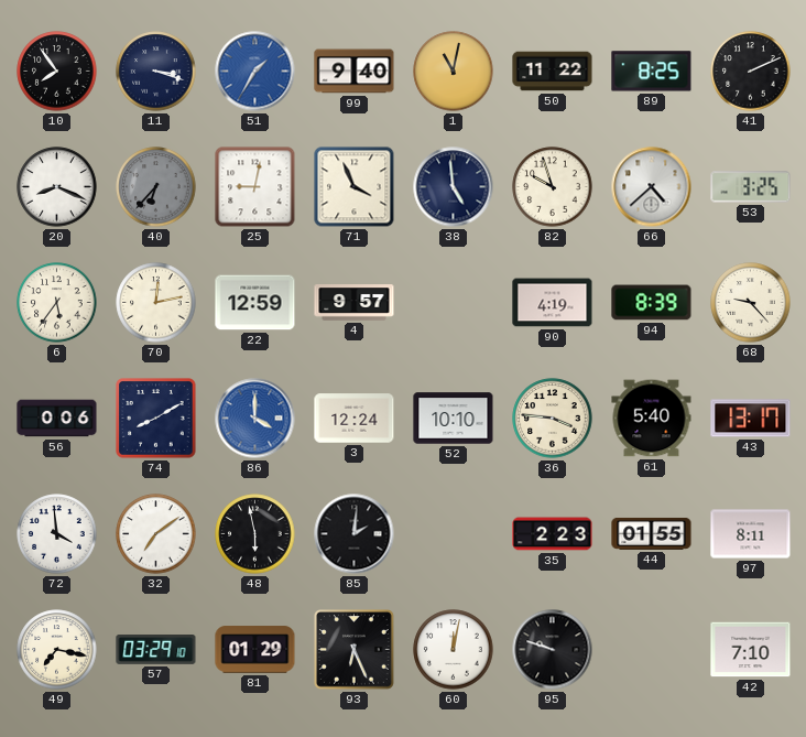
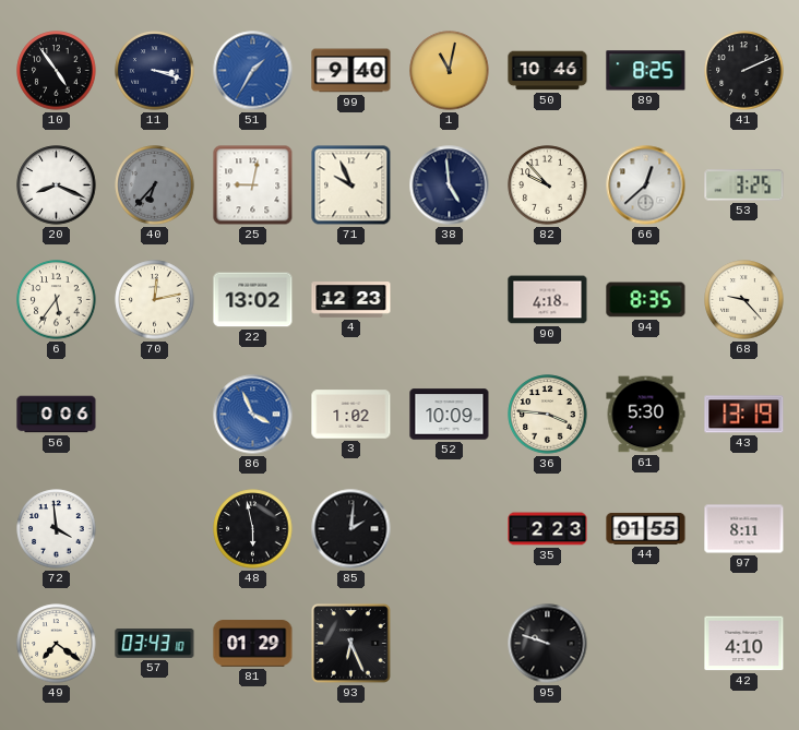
10: 7:54 -> 4:54 (57, 71)
50: 11:22 -> 10:46 (548, 71)
71: 3:56 -> 9:56 (351, 186)
82: 9:57 -> 9:53 (548, 186)
66: 4:38 -> 12:38 (646, 186)
22: 12:59 -> 13:02 (253, 300)
4: 9:57 -> 12:23 (351, 300)
90: 4:19 -> 4:18 (548, 300)
94: 8:39 -> 8:35 (646, 300)
74: 8:10 -> none (156, 419)
86: 4:00 -> 3:56 (253, 415)
3: 12:24 -> 1:02 (351, 415)
52: 10:10 -> 10:09 (450, 415)
61: 5:40 -> 5:30 (646, 415)
43: 13:17 -> 13:19 (744, 415)
32: 7:09 -> none (156, 534)
49: 7:17 -> 7:21 (57, 644)
57: 03:29 -> 03:43 (155, 644)
60: 12:02 -> none (454, 650)
42: 7:10 -> 4:10 (744, 644)
